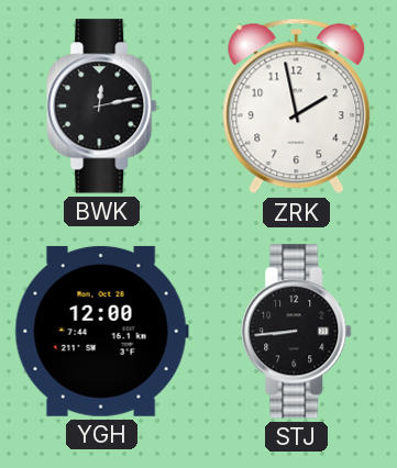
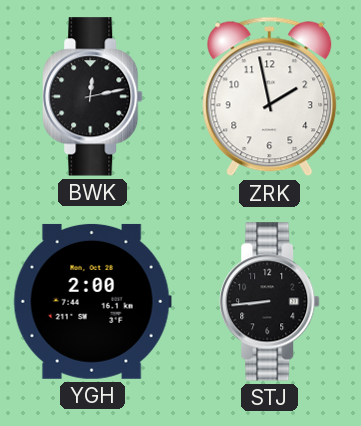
YGH: 12:00 -> 2:00 (92, 301)
